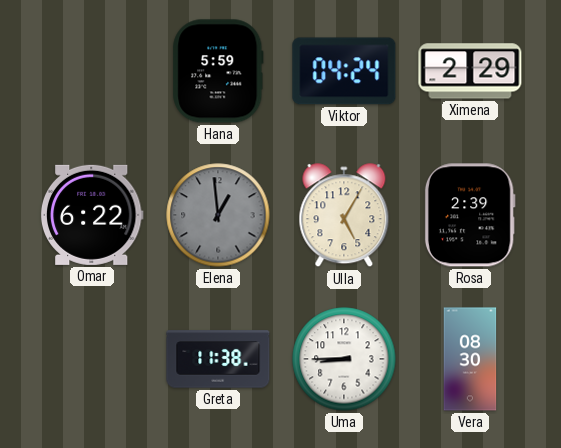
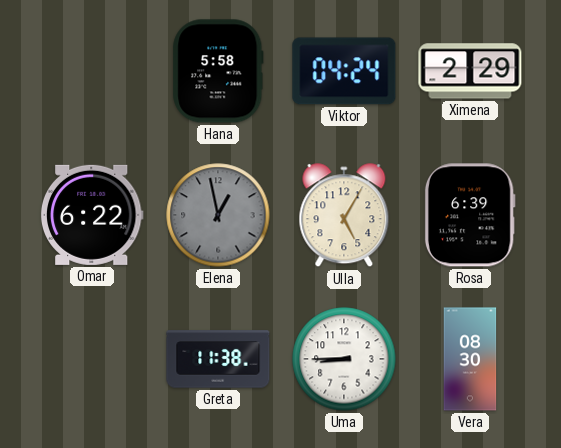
Hana: 5:59 -> 5:58 (218, 71)
Elena: 12:59 -> 12:58 (218, 215)
Rosa: 2:39 -> 6:39 (470, 215)
